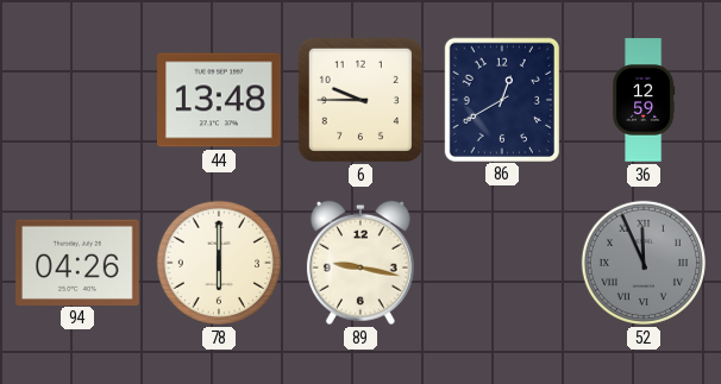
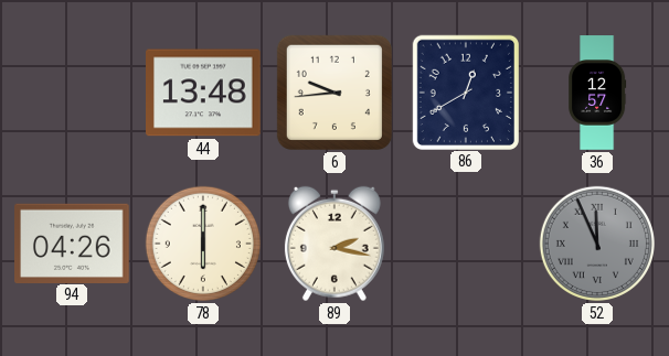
6: 9:45 -> 9:44 (334, 93)
36: 12:59 -> 12:57 (598, 93)
89: 9:17 -> 2:17 (334, 244)
